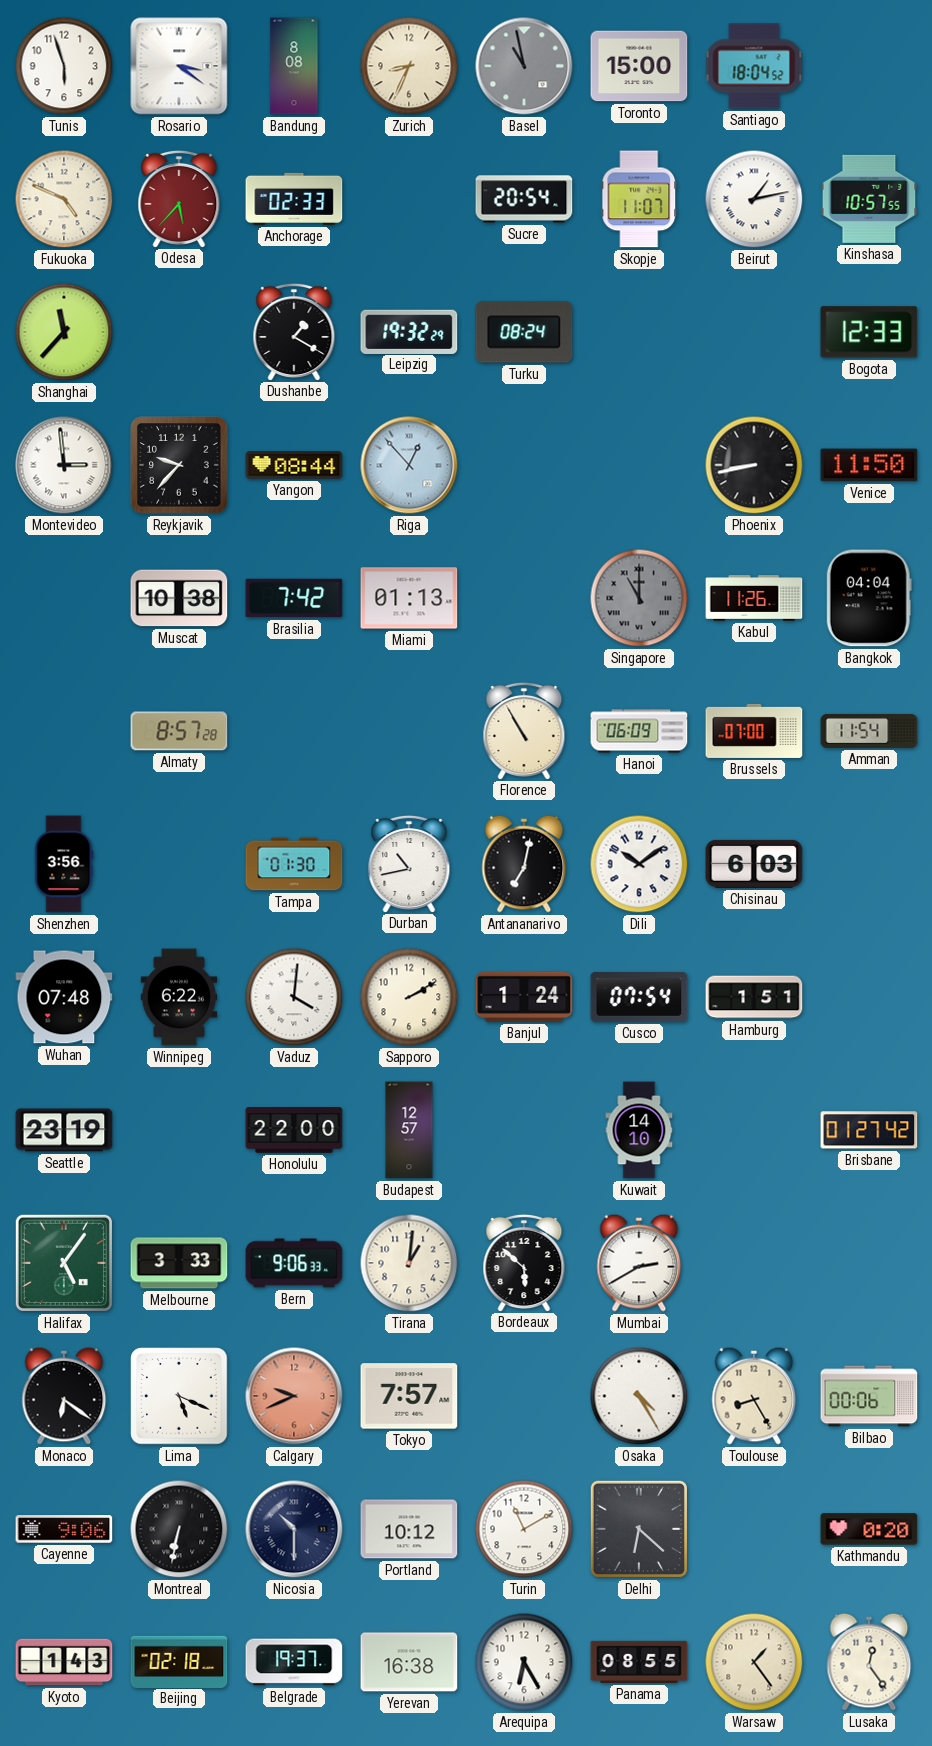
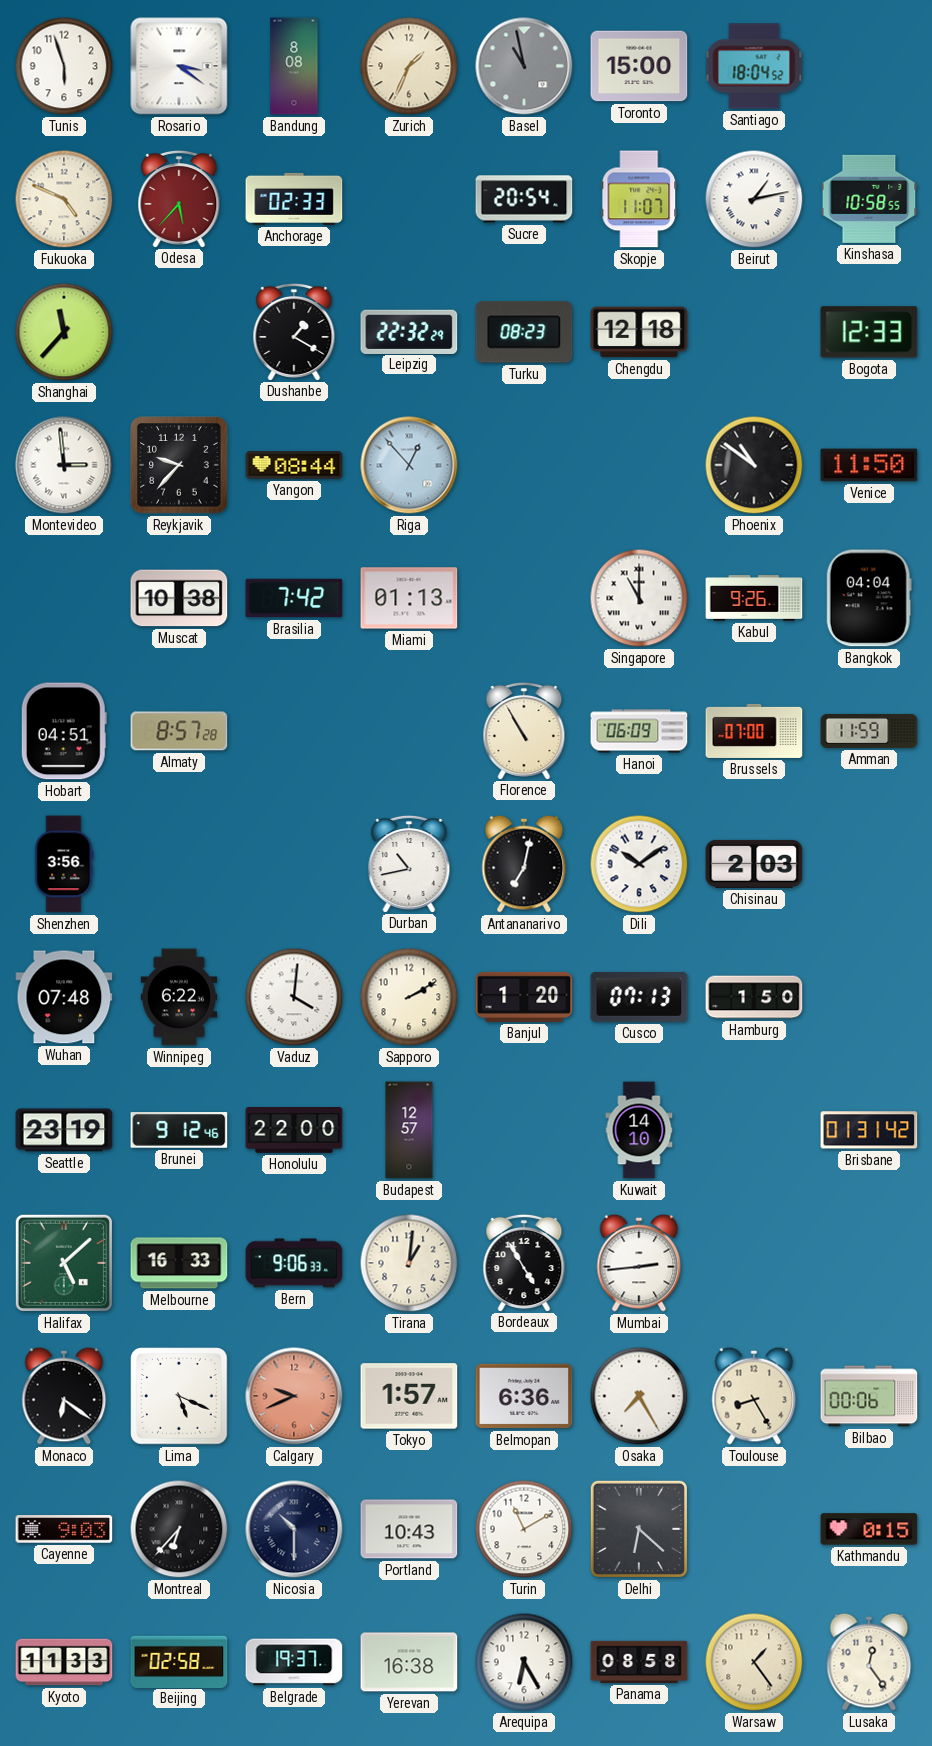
Zurich: 8:34 -> 1:34 (409, 66)
Kinshasa: 10:57 -> 10:58 (869, 199)
Leipzig: 19:32 -> 22:32 (409, 331)
Turku: 08:24 -> 08:23 (524, 332)
Chengdu: none -> 12:18 (639, 332)
Phoenix: 8:43 -> 10:51 (754, 465)
Singapore dial: grey -> white (639, 598)
Kabul: 11:26 -> 9:26 (754, 598)
Hobart: none -> 04:51 (64, 731)
Amman: 11:54 -> 11:59 (869, 731)
Tampa: 01:30 -> none (294, 864)
Chisinau: 6:03 -> 2:03 (754, 864)
Banjul: 1:24 -> 1:20 (524, 997)
Cusco: 07:54 -> 07:13 (639, 997)
Hamburg: 1:51 -> 1:50 (754, 997)
Brunei: none -> 9:12 (179, 1131)
Brisbane: 01:27 -> 01:31 (869, 1130)
Halifax: 5:06 -> 5:08 (64, 1263)
Melbourne: 3:33 -> 16:33 (179, 1263)
Bordeaux: 5:52 -> 4:55 (524, 1262)
Mumbai: 2:40 -> 2:44 (639, 1263)
Tokyo: 7:57 -> 1:57 (409, 1396)
Belmopan: none -> 6:36 (524, 1396)
Osaka: 4:25 -> 7:25 (639, 1396)
Cayenne: 9:06 -> 9:03 (64, 1529)
Montreal: 6:32 -> 6:37 (179, 1529)
Portland: 10:12 -> 10:43 (409, 1529)
Kathmandu: 0:20 -> 0:15 (869, 1529)
Kyoto: 1:43 -> 11:33 (64, 1662)
Beijing: 02:18 -> 02:58 (179, 1661)
Panama: 08:55 -> 08:58 (639, 1662)
